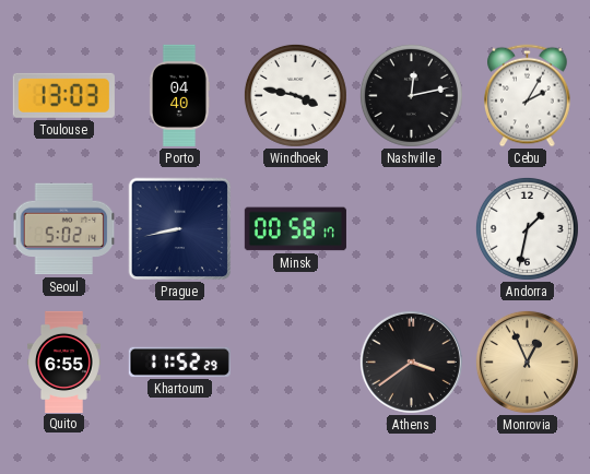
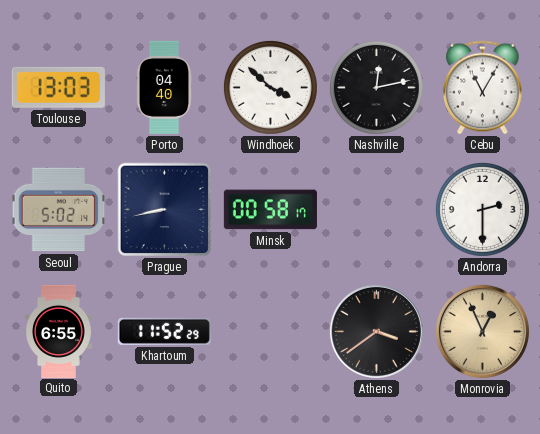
Windhoek: 3:47 -> 3:52 (270, 87)
Cebu: 2:05 -> 11:05 (483, 88)
Andorra: 1:32 -> 2:30 (482, 209)
